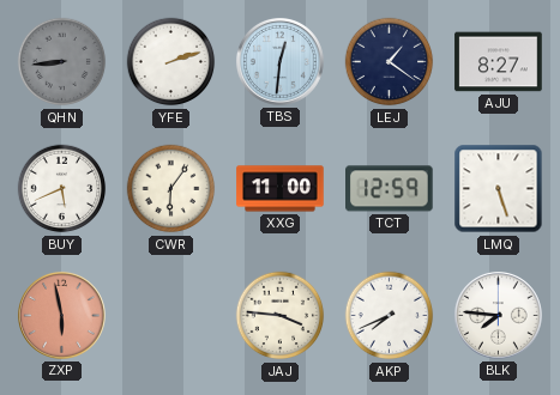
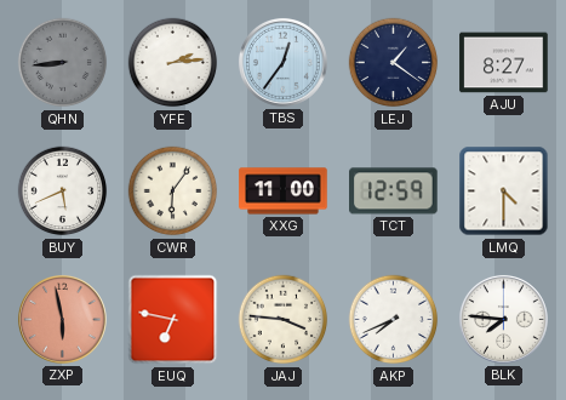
YFE: 2:12 -> 2:14 (173, 63)
TBS: 12:31 -> 12:36 (282, 62)
LMQ: 5:27 -> 4:30 (504, 192)
EUQ: none -> 6:47 (173, 320)
